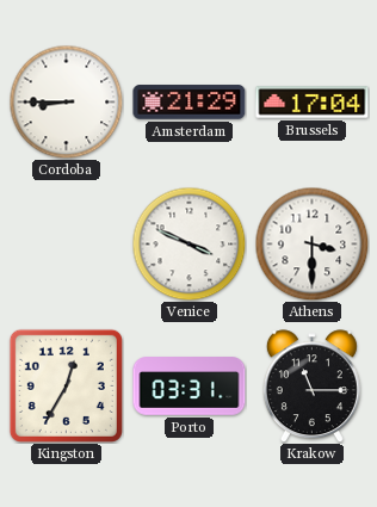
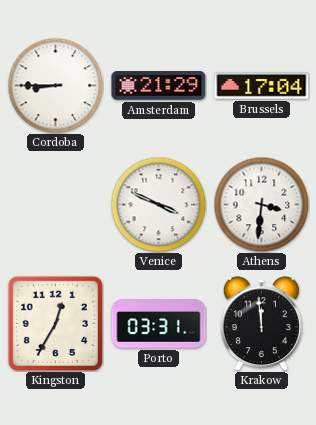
Athens: 3:30 -> 3:31 (261, 204)
Krakow: 11:15 -> 11:59 (261, 324)
